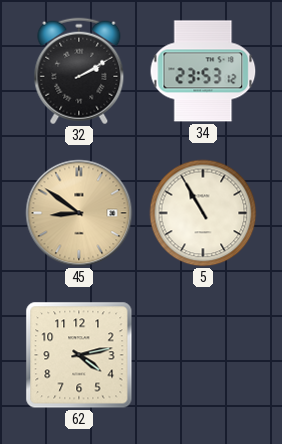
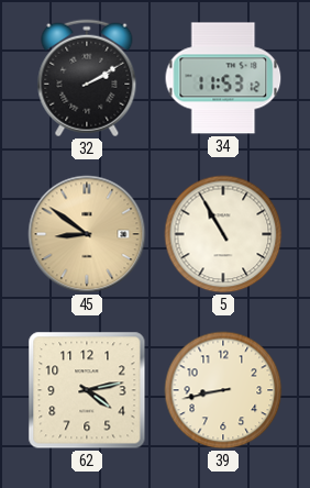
34: 23:53 -> 11:53 (223, 78)
39: none -> 8:43 (223, 390)
